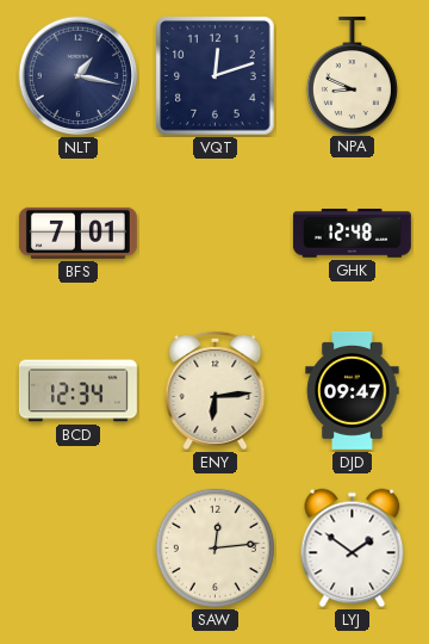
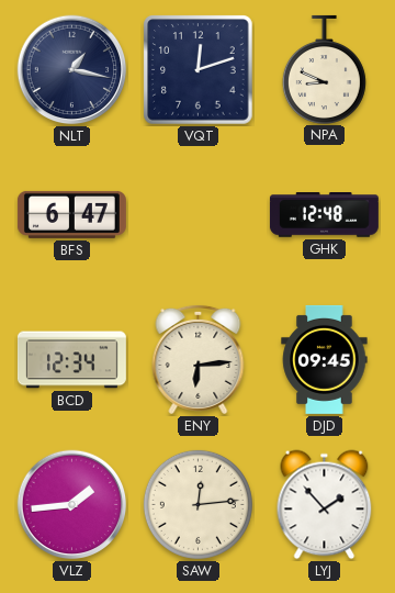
BFS: 7:01 -> 6:47 (71, 214)
DJD: 09:47 -> 09:45 (325, 359)
VLZ: none -> 1:44 (72, 505)
LYJ: 1:51 -> 1:53 (325, 505)
